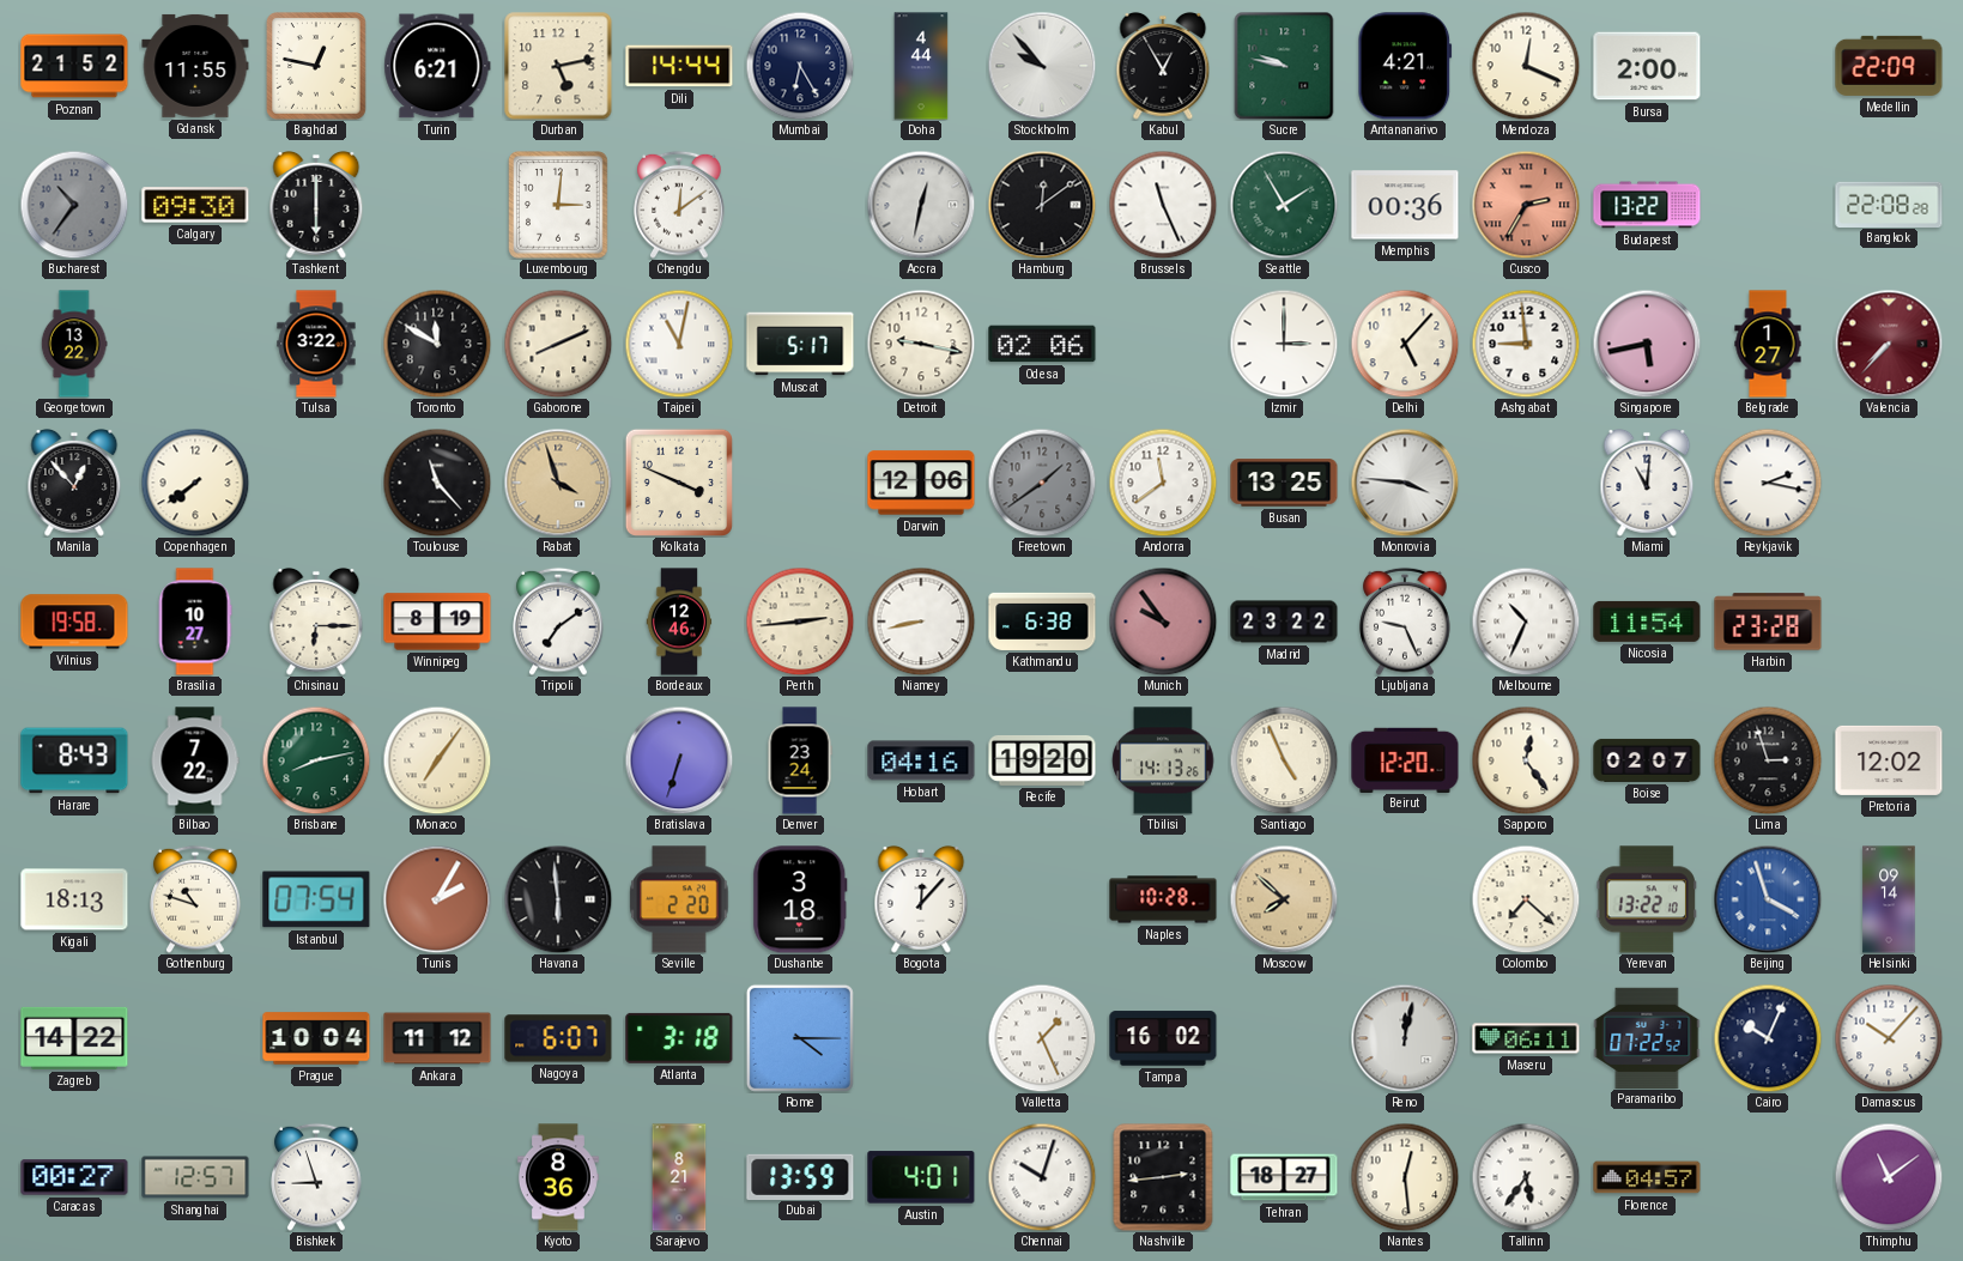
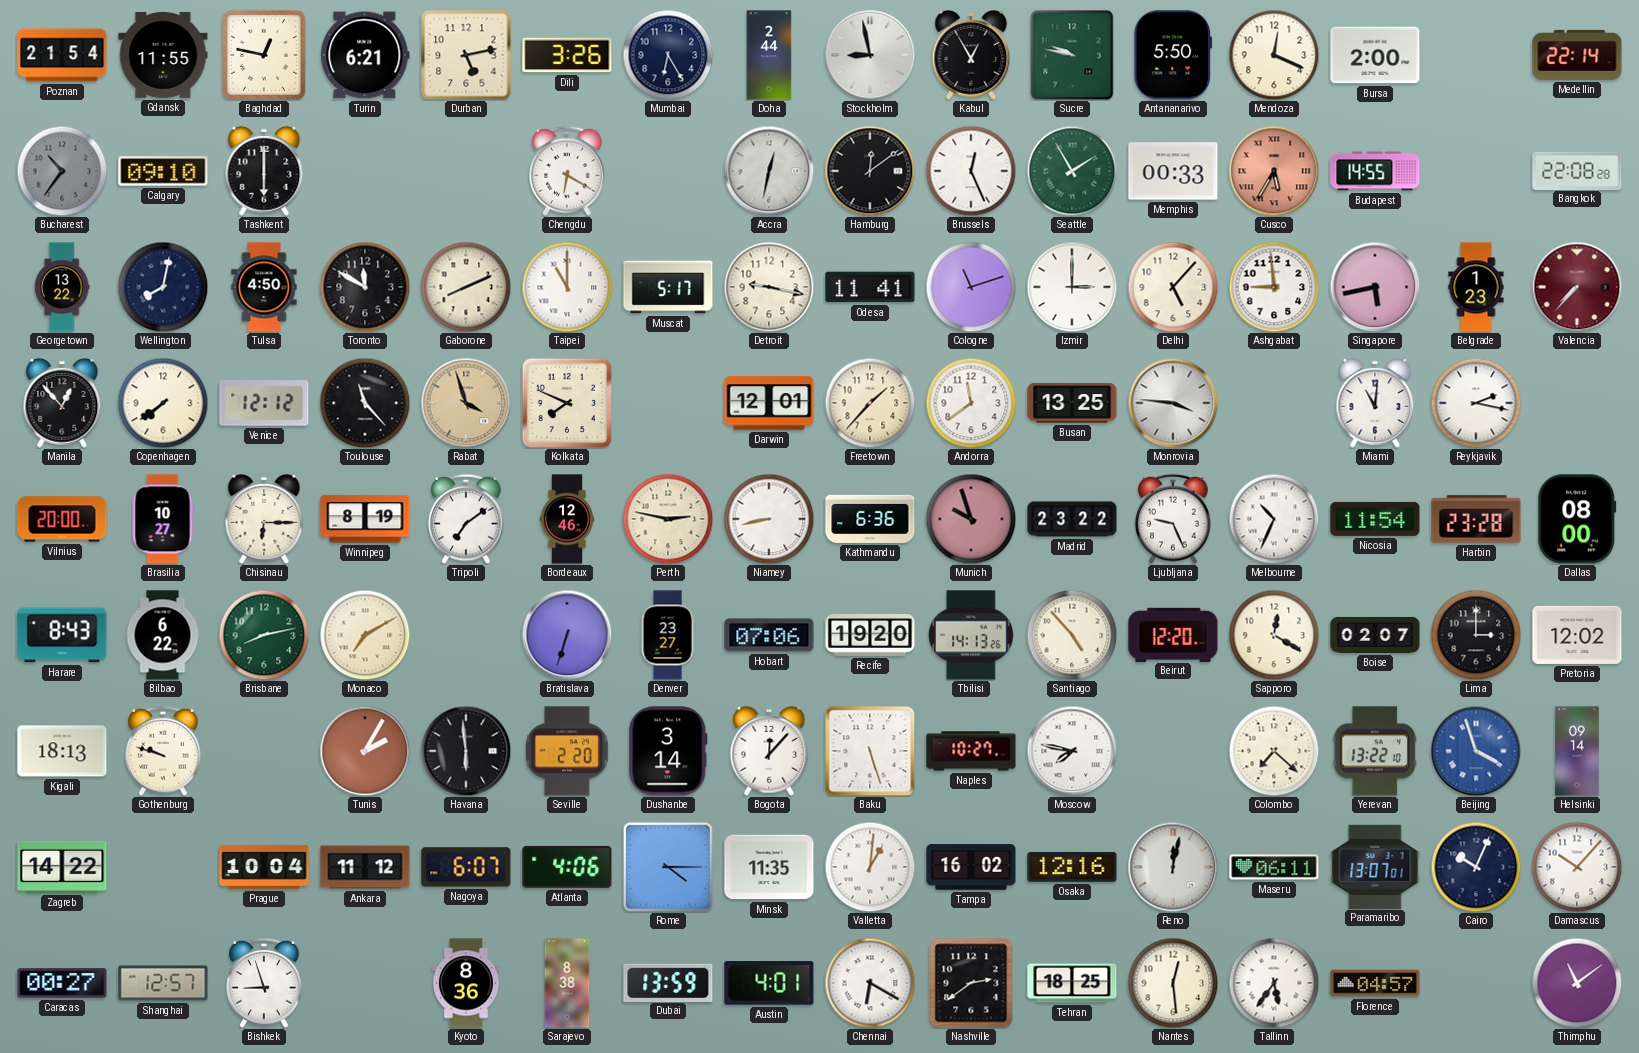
Poznan: 21:52 -> 21:54 (62, 55)
Dili: 14:44 -> 3:26 (567, 55)
Doha: 4:44 -> 2:44 (769, 55)
Stockholm: 9:53 -> 8:58 (870, 55)
Antananarivo: 4:21 -> 5:50 (1173, 55)
Medellin: 22:09 -> 22:14 (1577, 55)
Calgary: 09:30 -> 09:10 (163, 171)
Luxembourg: 3:01 -> none (559, 205)
Chengdu: 12:09 -> 6:20 (567, 171)
Brussels: 11:26 -> 12:26 (971, 171)
Memphis: 00:36 -> 00:33 (1173, 171)
Cusco: 2:35 -> 5:35 (1274, 171)
Budapest: 13:22 -> 14:55 (1375, 171)
Wellington: none -> 8:02 (163, 287)
Tulsa: 3:22 -> 4:50 (264, 287)
Taipei: 11:02 -> 11:00 (567, 287)
Odesa: 02:06 -> 11:41 (870, 287)
Cologne: none -> 11:12 (971, 287)
Belgrade: 1:27 -> 1:23 (1476, 287)
Venice: none -> 12:12 (264, 403)
Kolkata: 3:49 -> 7:49 (567, 403)
Darwin: 12:06 -> 12:01 (769, 403)
Freetown: 1:39 -> 1:37 (870, 403)
Freetown dial: grey -> cream (870, 403)
Vilnius: 19:58 -> 20:00 (62, 519)
Perth: 2:44 -> 2:47 (668, 519)
Kathmandu: 6:38 -> 6:36 (870, 519)
Munich: 9:54 -> 9:57 (971, 519)
Dallas: none -> 08:00 (1577, 519)
Bilbao: 7:22 -> 6:22 (163, 635)
Monaco: 7:06 -> 7:10 (365, 635)
Denver: 23:24 -> 23:27 (668, 635)
Hobart: 04:16 -> 07:06 (769, 635)
Santiago: 4:56 -> 4:53 (1072, 635)
Sapporo: 12:24 -> 12:20 (1274, 635)
Lima: 2:57 -> 3:00 (1476, 635)
Gothenburg: 10:48 -> 9:48 (163, 751)
Istanbul: 07:54 -> none (316, 899)
Dushanbe: 3:18 -> 3:14 (668, 751)
Baku: none -> 5:27 (870, 751)
Naples: 10:28 -> 10:27 (971, 751)
Moscow: 7:52 -> 7:47 (1072, 751)
Moscow dial: champagne -> white (1072, 751)
Atlanta: 3:18 -> 4:06 (567, 867)
Minsk: none -> 11:35 (769, 867)
Valletta: 1:26 -> 1:01 (870, 867)
Osaka: none -> 12:16 (1072, 867)
Paramaribo: 07:22 -> 13:07 (1375, 866)
Sarajevo: 8:21 -> 8:38 (567, 983)
Chennai: 10:03 -> 6:20 (870, 983)
Nashville: 2:44 -> 2:39 (971, 983)
Tehran: 18:27 -> 18:25 (1072, 983)
